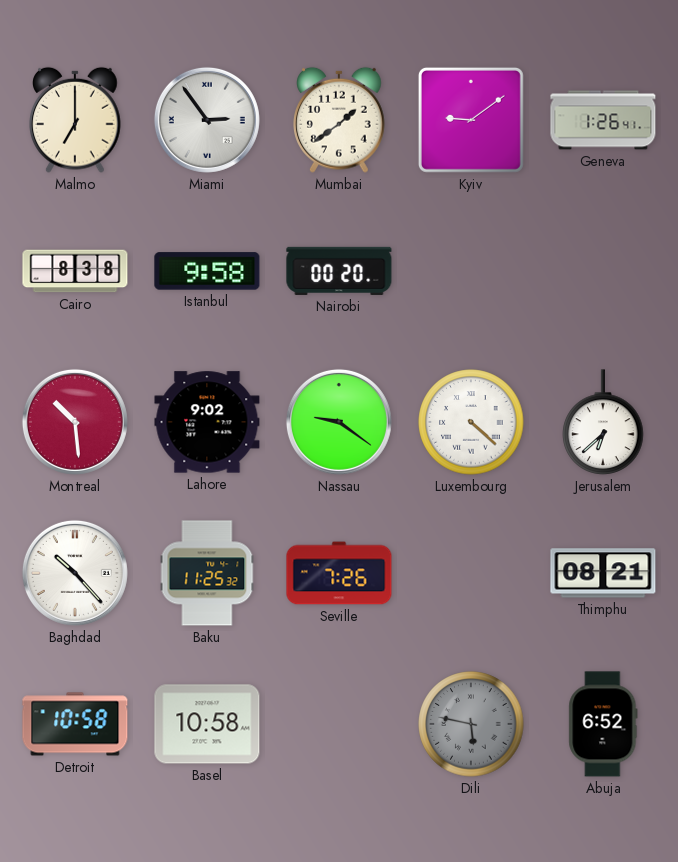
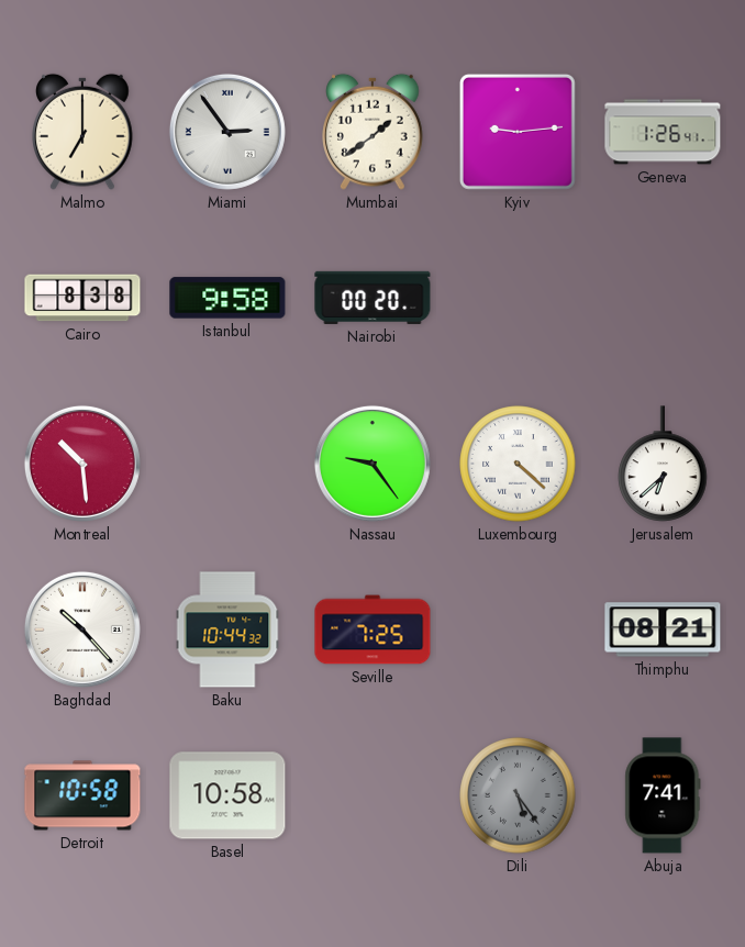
Kyiv: 9:09 -> 9:14 (518, 132)
Lahore: 9:02 -> none (207, 422)
Nassau: 9:21 -> 9:24 (372, 464)
Baku: 11:25 -> 10:44 (227, 630)
Seville: 7:26 -> 7:25 (372, 630)
Dili: 5:47 -> 5:24 (518, 795)
Abuja: 6:52 -> 7:41 (663, 795)
